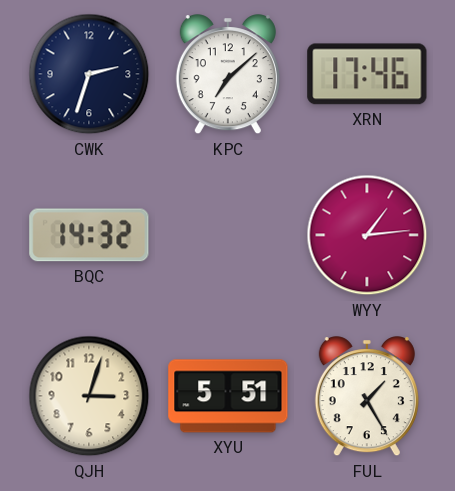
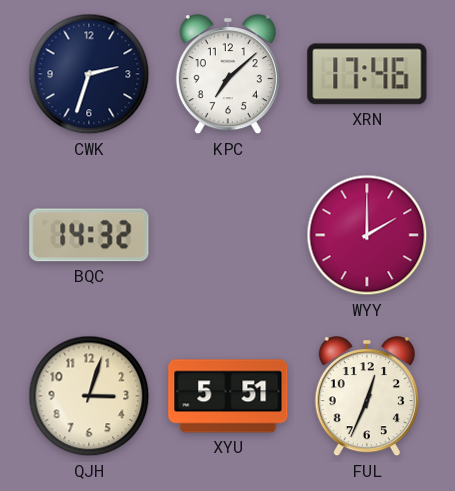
WYY: 1:14 -> 2:00 (367, 235)
FUL: 1:25 -> 12:34 (367, 397)
